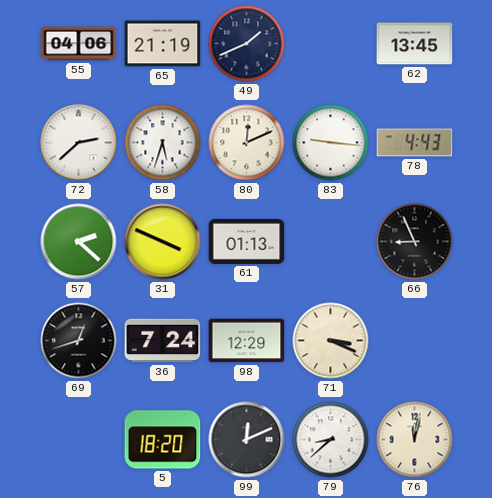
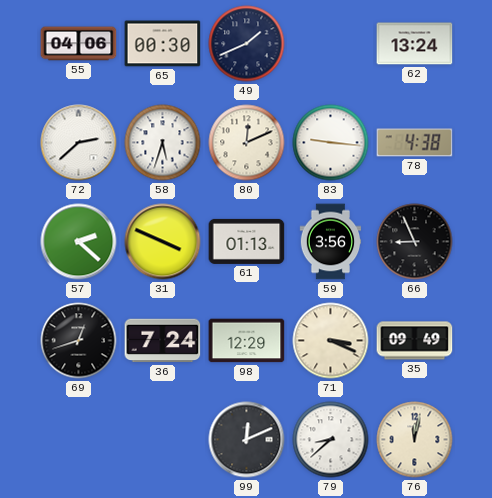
65: 21:19 -> 00:30 (163, 44)
62: 13:45 -> 13:24 (415, 44)
78: 4:43 -> 4:38 (415, 143)
59: none -> 3:56 (331, 242)
35: none -> 09:49 (415, 341)
5: 18:20 -> none (163, 440)
